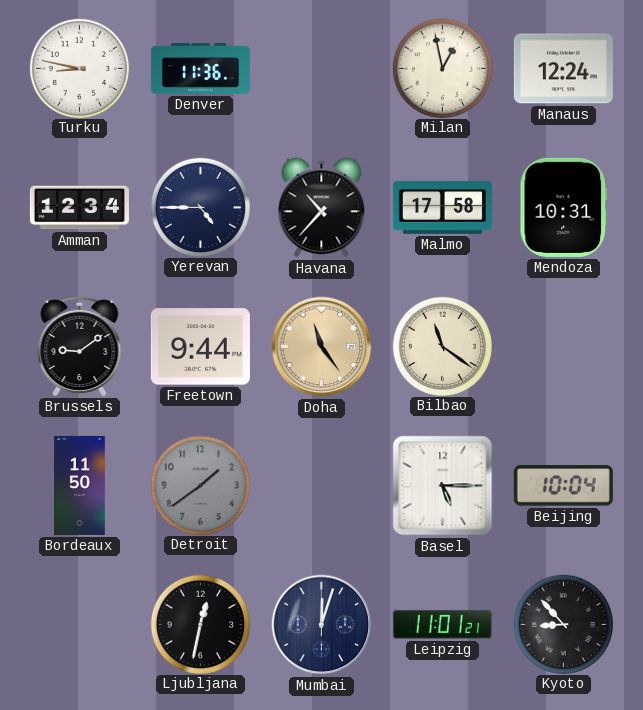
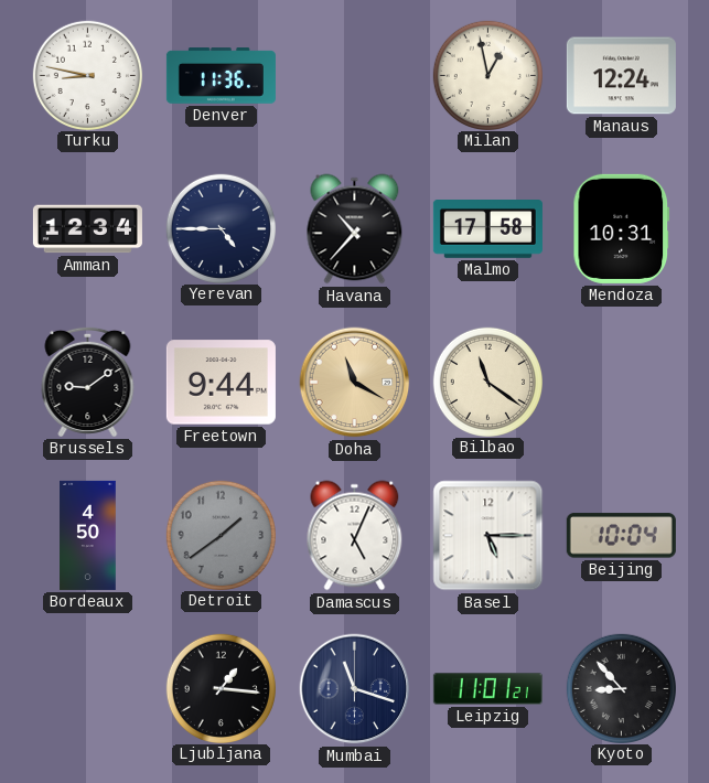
Doha: 11:24 -> 11:20 (355, 383)
Bordeaux: 11:50 -> 4:50 (88, 535)
Damascus: none -> 5:04 (355, 536)
Ljubljana: 12:32 -> 1:16 (221, 688)
Mumbai: 12:03 -> 11:18 (355, 689)
